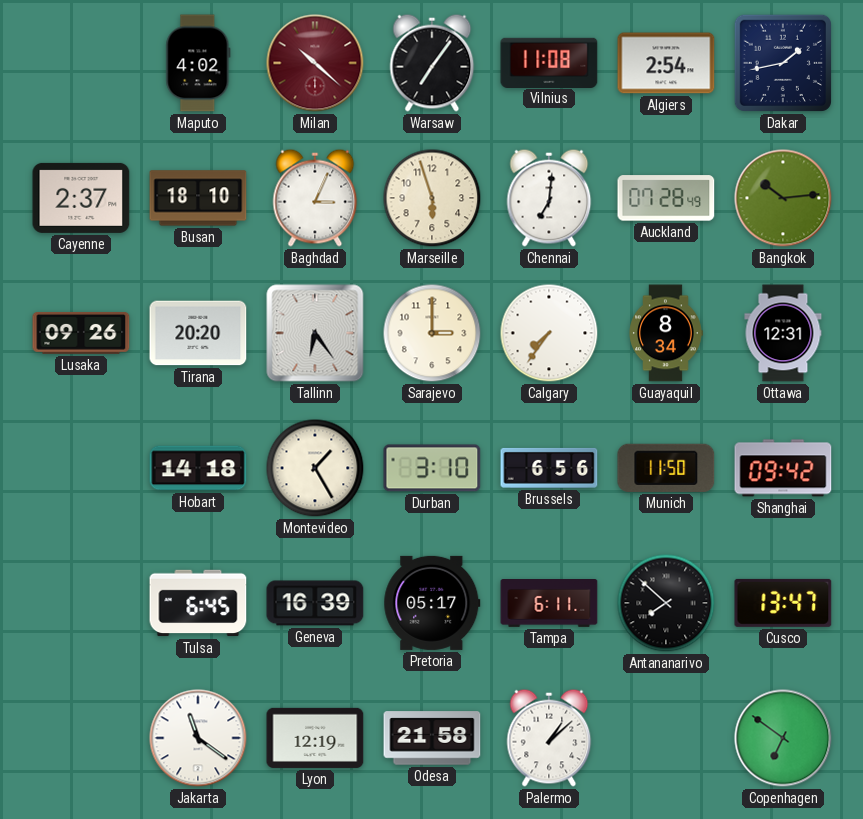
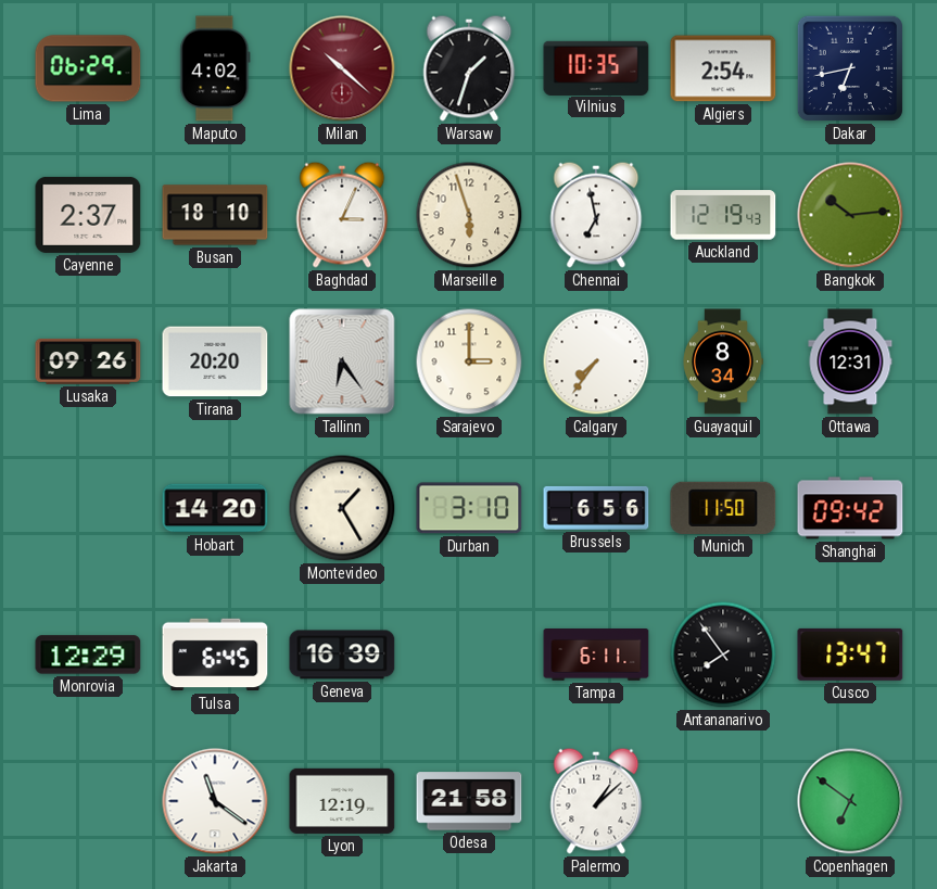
Lima: none -> 06:29 (88, 68)
Warsaw: 7:06 -> 1:33 (469, 68)
Vilnius: 11:08 -> 10:35 (596, 67)
Dakar: 1:43 -> 6:43 (850, 68)
Chennai: 7:01 -> 6:58 (596, 215)
Auckland: 07:28 -> 12:19 (723, 215)
Hobart: 14:18 -> 14:20 (215, 508)
Monrovia: none -> 12:29 (88, 655)
Pretoria: 05:17 -> none (432, 603)
Antananarivo: 7:52 -> 7:54 (723, 655)
